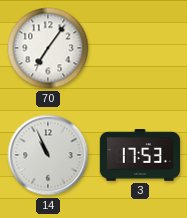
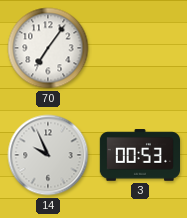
14: 10:56 -> 9:56 (48, 155)
3: 17:53 -> 00:53 (139, 155)
